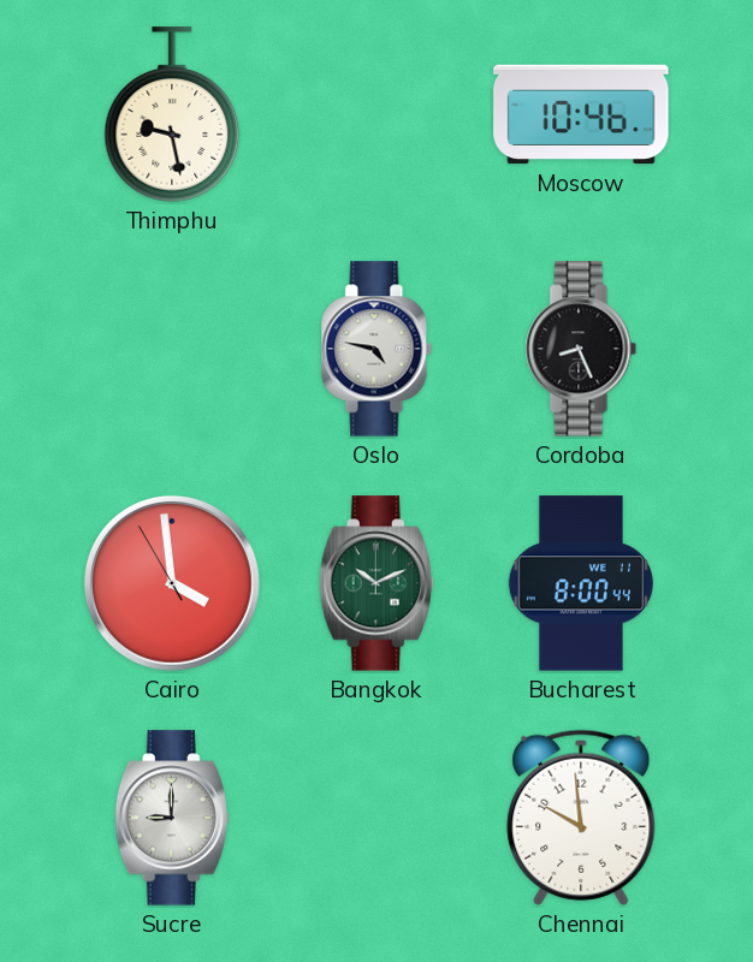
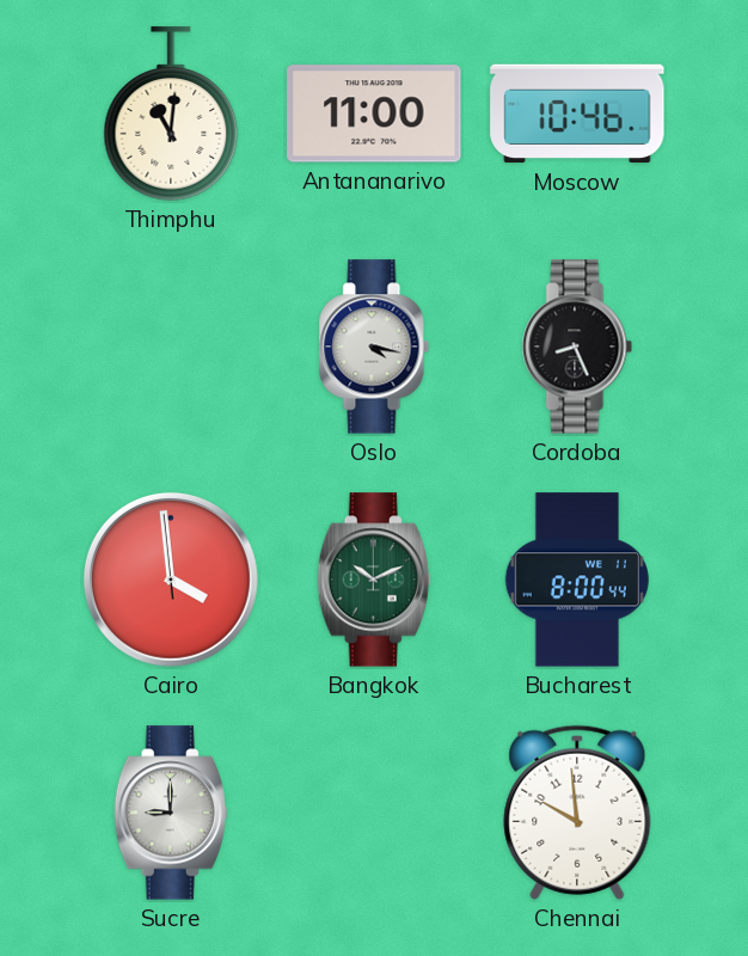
Thimphu: 9:28 -> 11:01 (171, 114)
Antananarivo: none -> 11:00 (374, 114)
Oslo: 4:47 -> 4:17 (374, 347)
Cairo: 3:58:55 -> 3:58:59 (171, 580)
